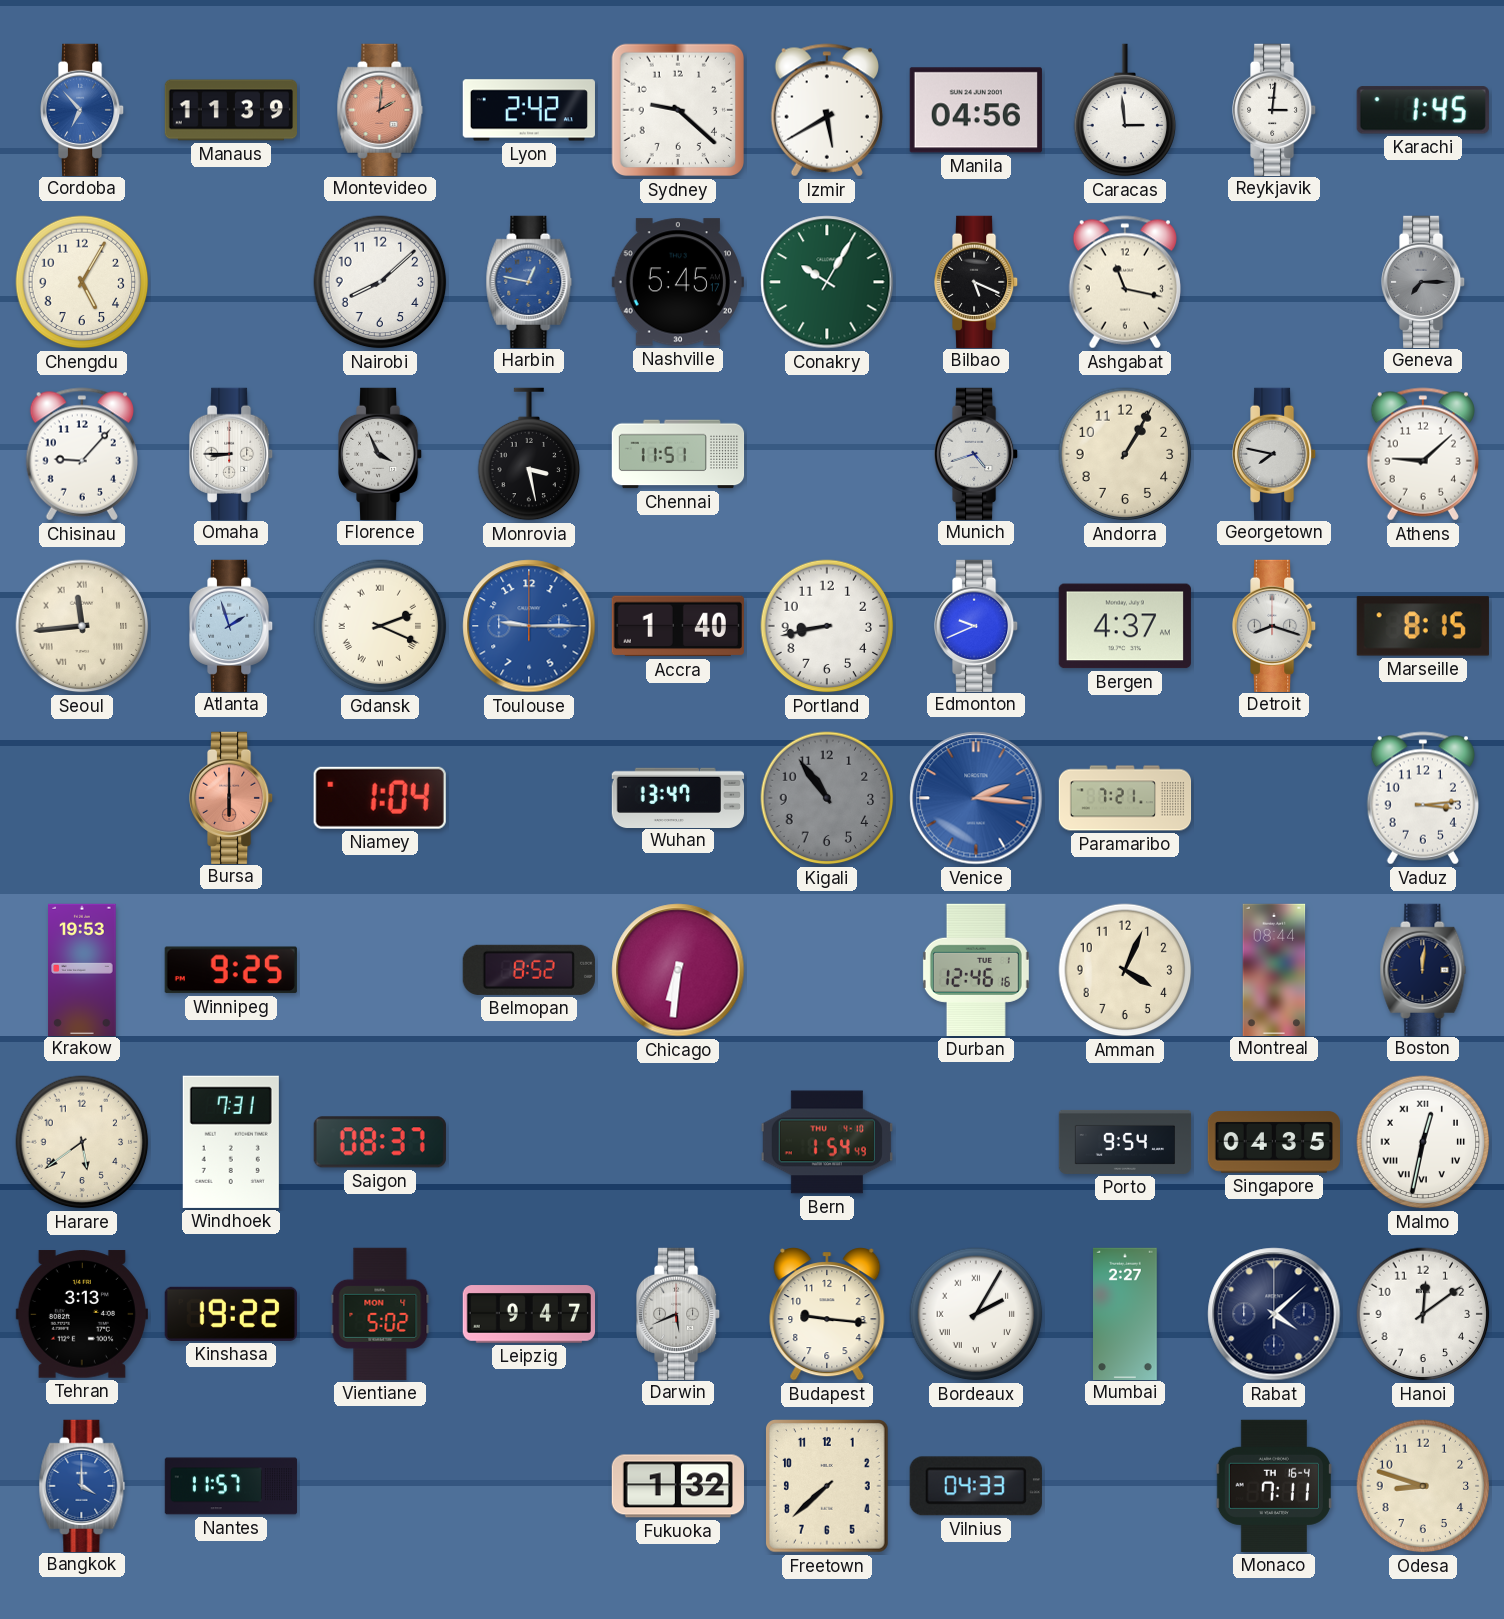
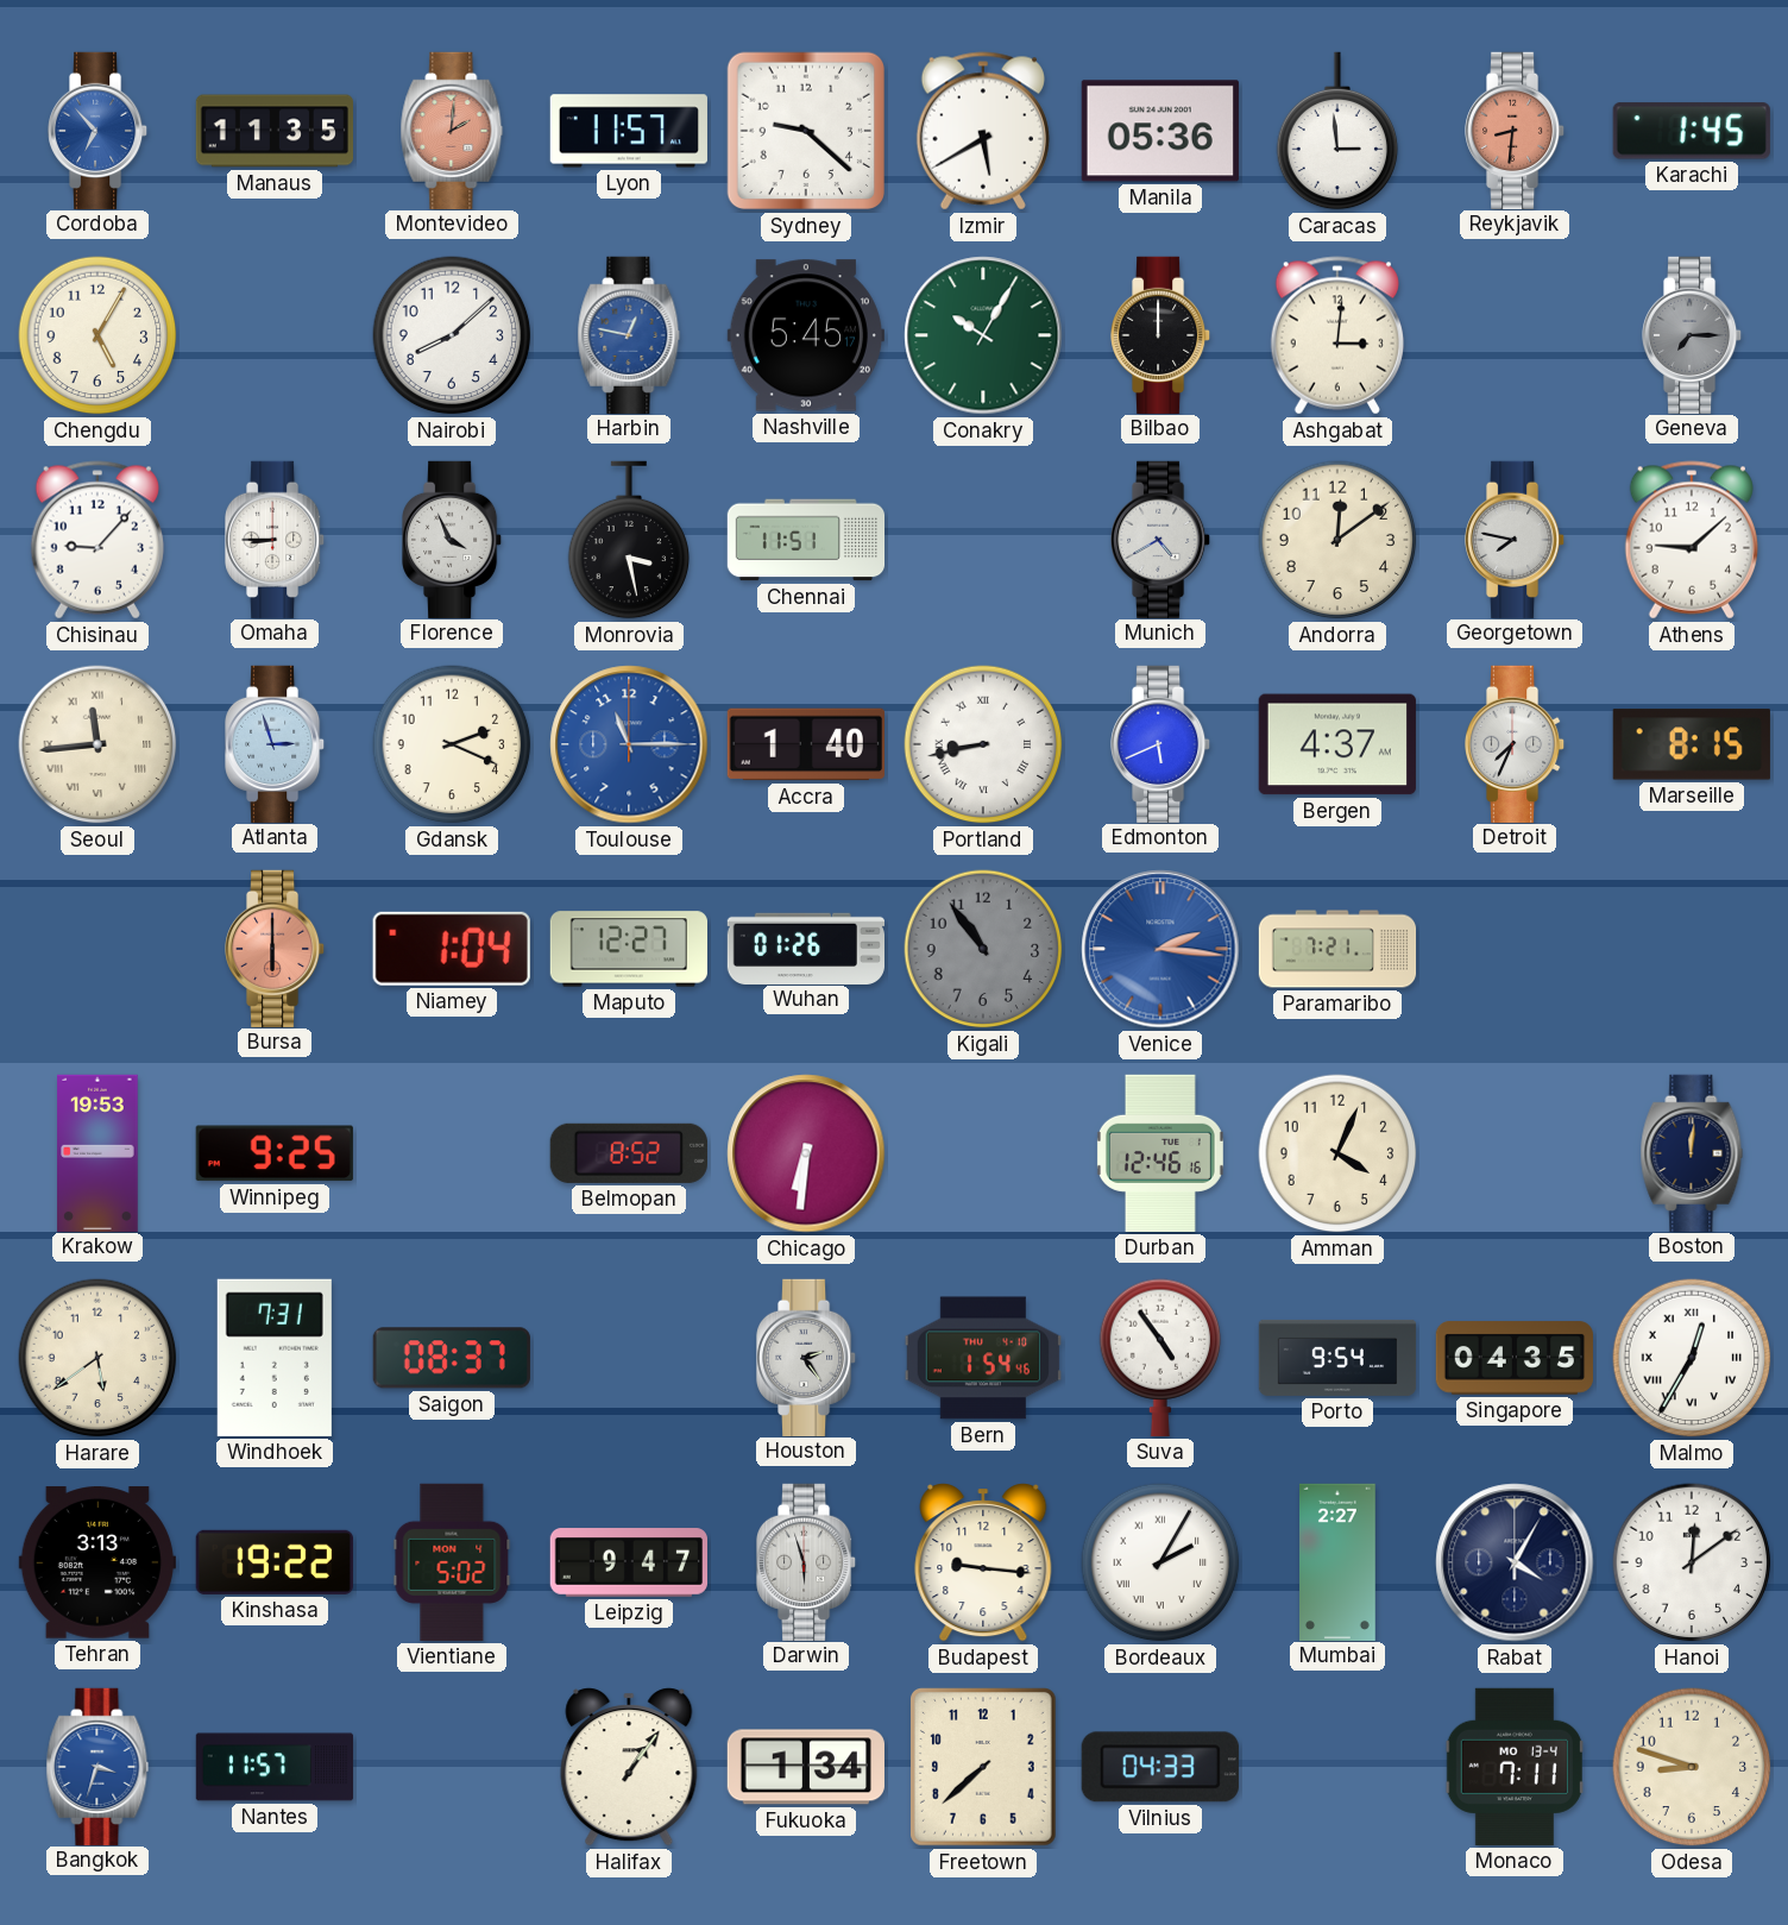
Manaus: 11:39 -> 11:35 (273, 131)
Lyon: 2:42 -> 11:57 (629, 131)
Manila: 04:56 -> 05:36 (1160, 131)
Reykjavik: 3:01 -> 8:31 (1516, 130)
Reykjavik dial: white -> salmon (1516, 130)
Bilbao: 5:19 -> 12:00 (1161, 334)
Ashgabat: 11:17 -> 3:01 (1337, 335)
Munich: 4:42 -> 4:40 (1161, 539)
Andorra: 1:05 -> 12:09 (1337, 540)
Atlanta: 1:57 -> 2:57 (276, 743)
Gdansk numerals: Roman -> Arabic (452, 744)
Toulouse: 9:15 -> 11:15 (629, 744)
Portland numerals: Arabic -> Roman (983, 744)
Edmonton: 9:41 -> 5:41 (1161, 743)
Detroit: 8:18 -> 7:34 (1516, 743)
Maputo: none -> 12:27 (628, 949)
Wuhan: 13:47 -> 01:26 (805, 948)
Vaduz: 3:14 -> none (1423, 798)
Montreal: 08:44 -> none (1274, 969)
Houston: none -> 2:24 (807, 1357)
Bern: 1:54:49 -> 1:54:46 (983, 1358)
Suva: none -> 4:54 (1160, 1358)
Malmo: 12:32 -> 12:35 (1692, 1358)
Darwin: 5:41 -> 5:57 (807, 1561)
Rabat: 4:08 -> 4:05 (1515, 1562)
Bangkok: 4:00 -> 3:33 (97, 1766)
Halifax: none -> 1:06 (629, 1767)
Fukuoka: 1:32 -> 1:34 (805, 1767)
Monaco date: TH 16-4 -> MO 13-4 (1515, 1767)
